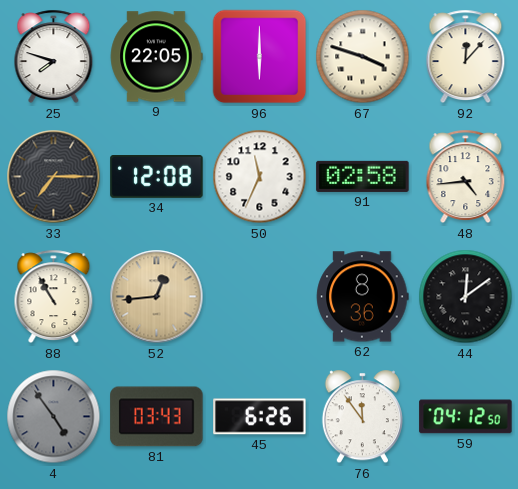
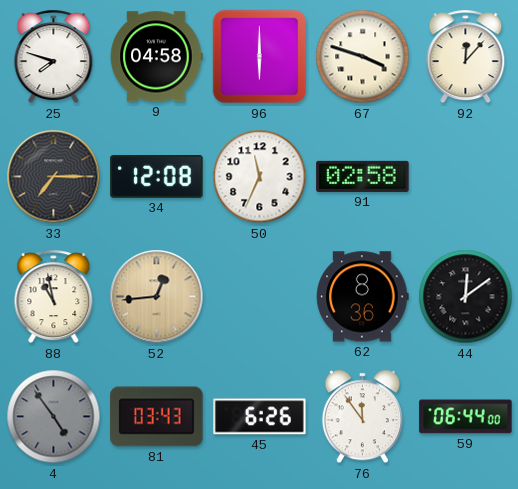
9: 22:05 -> 04:58 (156, 57)
48: 4:44 -> none (466, 177)
88: 10:55 -> 10:58 (54, 297)
59: 04:12 -> 06:44 (466, 417)
